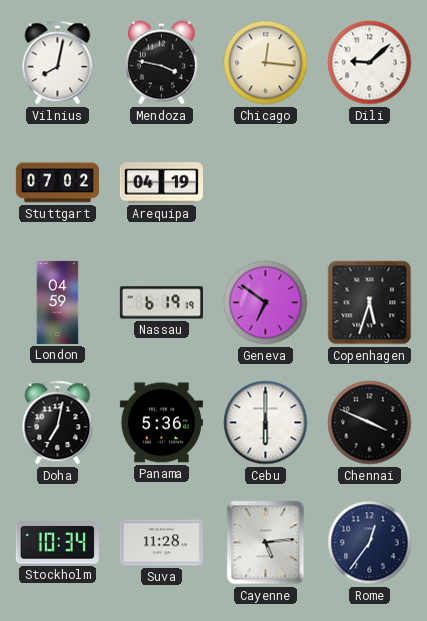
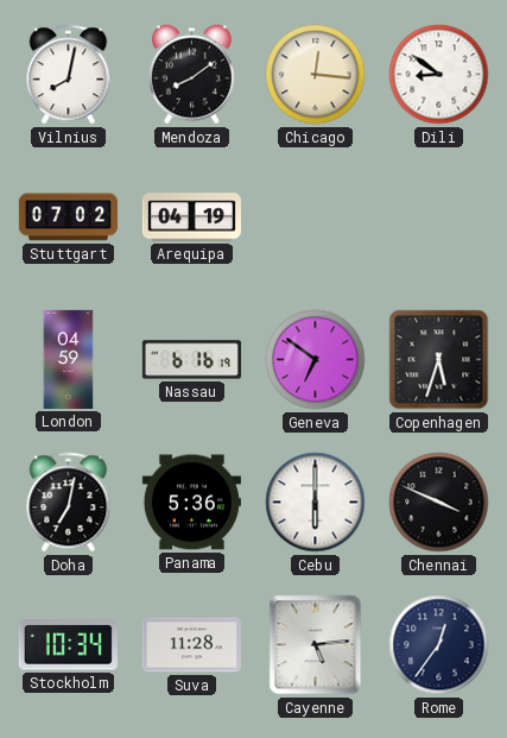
Mendoza: 3:47 -> 8:09 (191, 75)
Dili: 9:08 -> 8:51 (439, 75)
Nassau: 6:19 -> 6:16 (191, 360)
